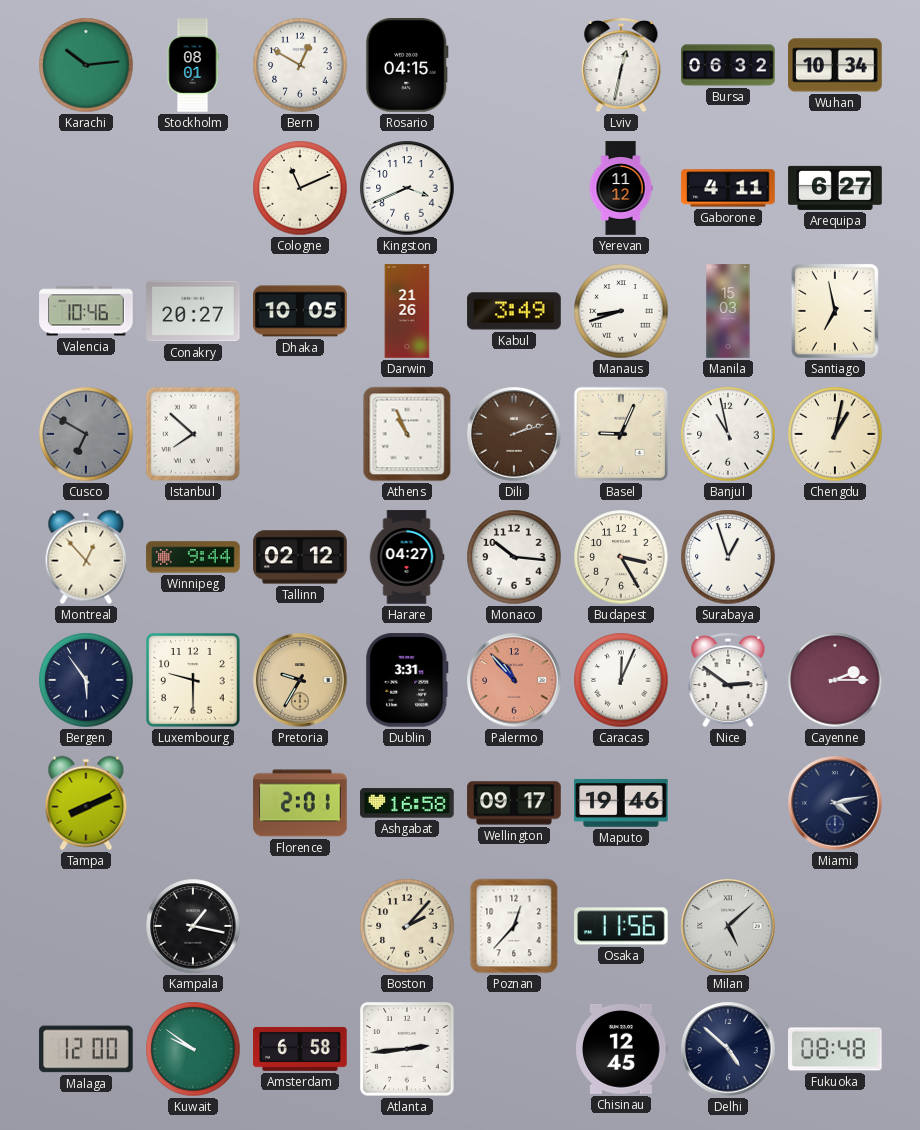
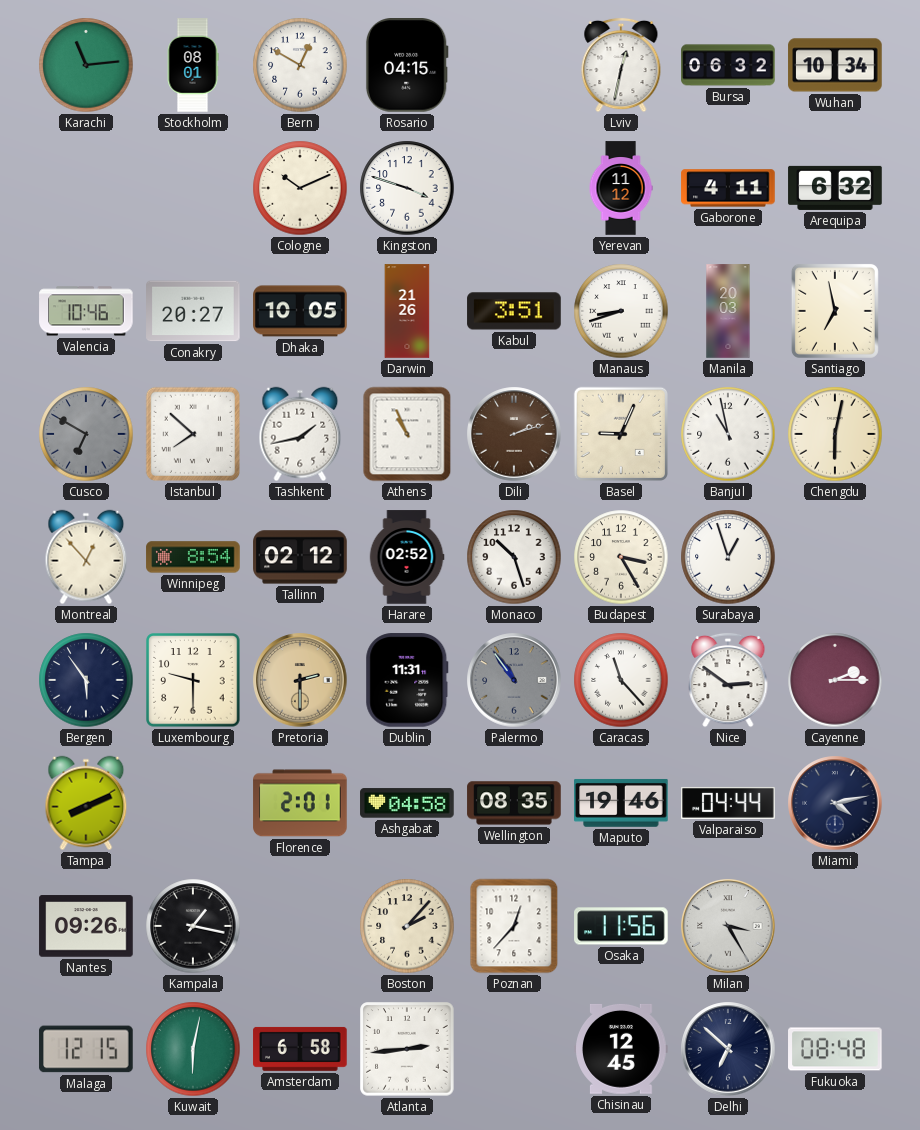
Karachi: 10:14 -> 11:14 (86, 65)
Cologne: 11:11 -> 10:11 (300, 188)
Kingston: 3:41 -> 3:48 (407, 188)
Arequipa: 6:27 -> 6:32 (835, 188)
Kabul: 3:49 -> 3:51 (514, 311)
Manila: 15:03 -> 20:03 (728, 311)
Tashkent: none -> 1:43 (300, 434)
Chengdu: 1:02 -> 6:02 (835, 434)
Winnipeg: 9:44 -> 8:54 (193, 557)
Harare: 04:27 -> 02:52 (407, 557)
Monaco: 10:16 -> 10:27 (514, 557)
Pretoria: 9:35 -> 2:30 (300, 680)
Dublin: 3:31 -> 11:31 (407, 680)
Palermo: 10:53 -> 10:54 (514, 680)
Palermo dial: salmon -> grey (514, 680)
Caracas: 12:04 -> 11:23 (621, 680)
Ashgabat: 16:58 -> 04:58 (407, 803)
Wellington: 09:17 -> 08:35 (514, 803)
Valparaiso: none -> 04:44 (728, 803)
Nantes: none -> 09:26 (86, 926)
Milan: 5:08 -> 3:25 (728, 926)
Malaga: 12:00 -> 12:15 (86, 1049)
Kuwait: 9:51 -> 6:02 (193, 1049)
Delhi: 4:52 -> 6:52 (728, 1049)
